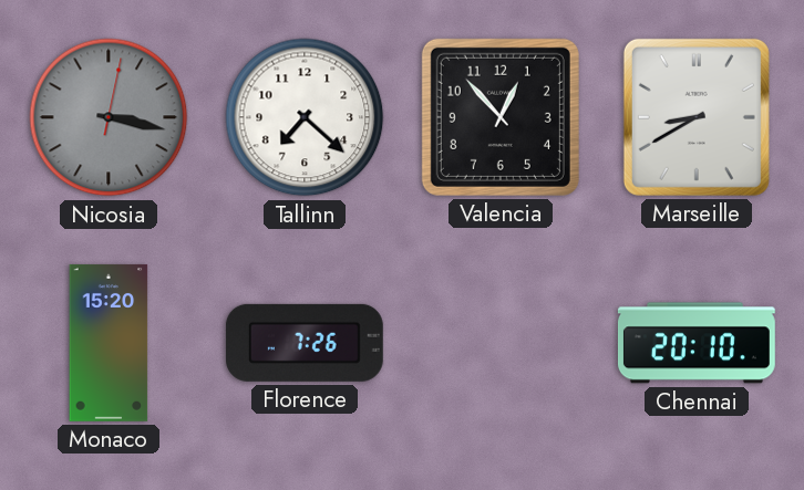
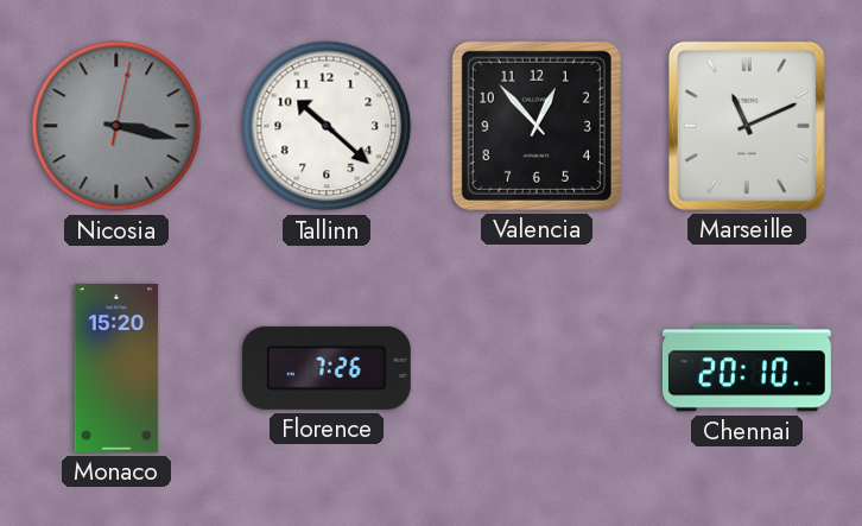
Tallinn: 7:22 -> 10:22 (327, 126)
Marseille: 8:40 -> 11:11 (747, 126)
